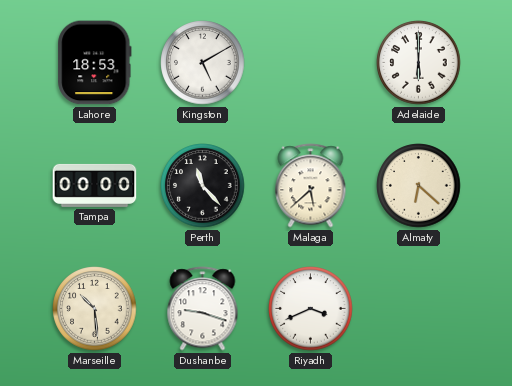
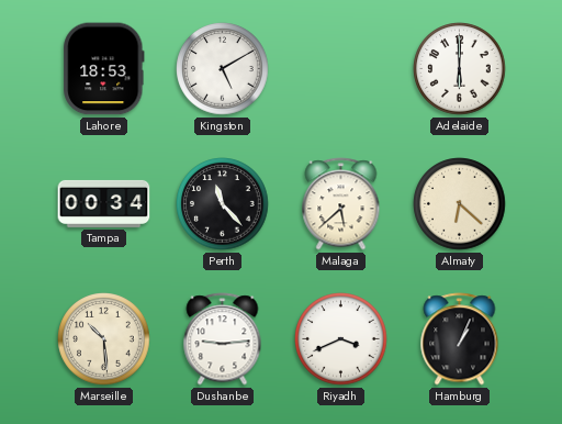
Tampa: 00:00 -> 00:34 (104, 203)
Dushanbe: 9:18 -> 9:14 (223, 339)
Hamburg: none -> 1:04 (460, 339)
